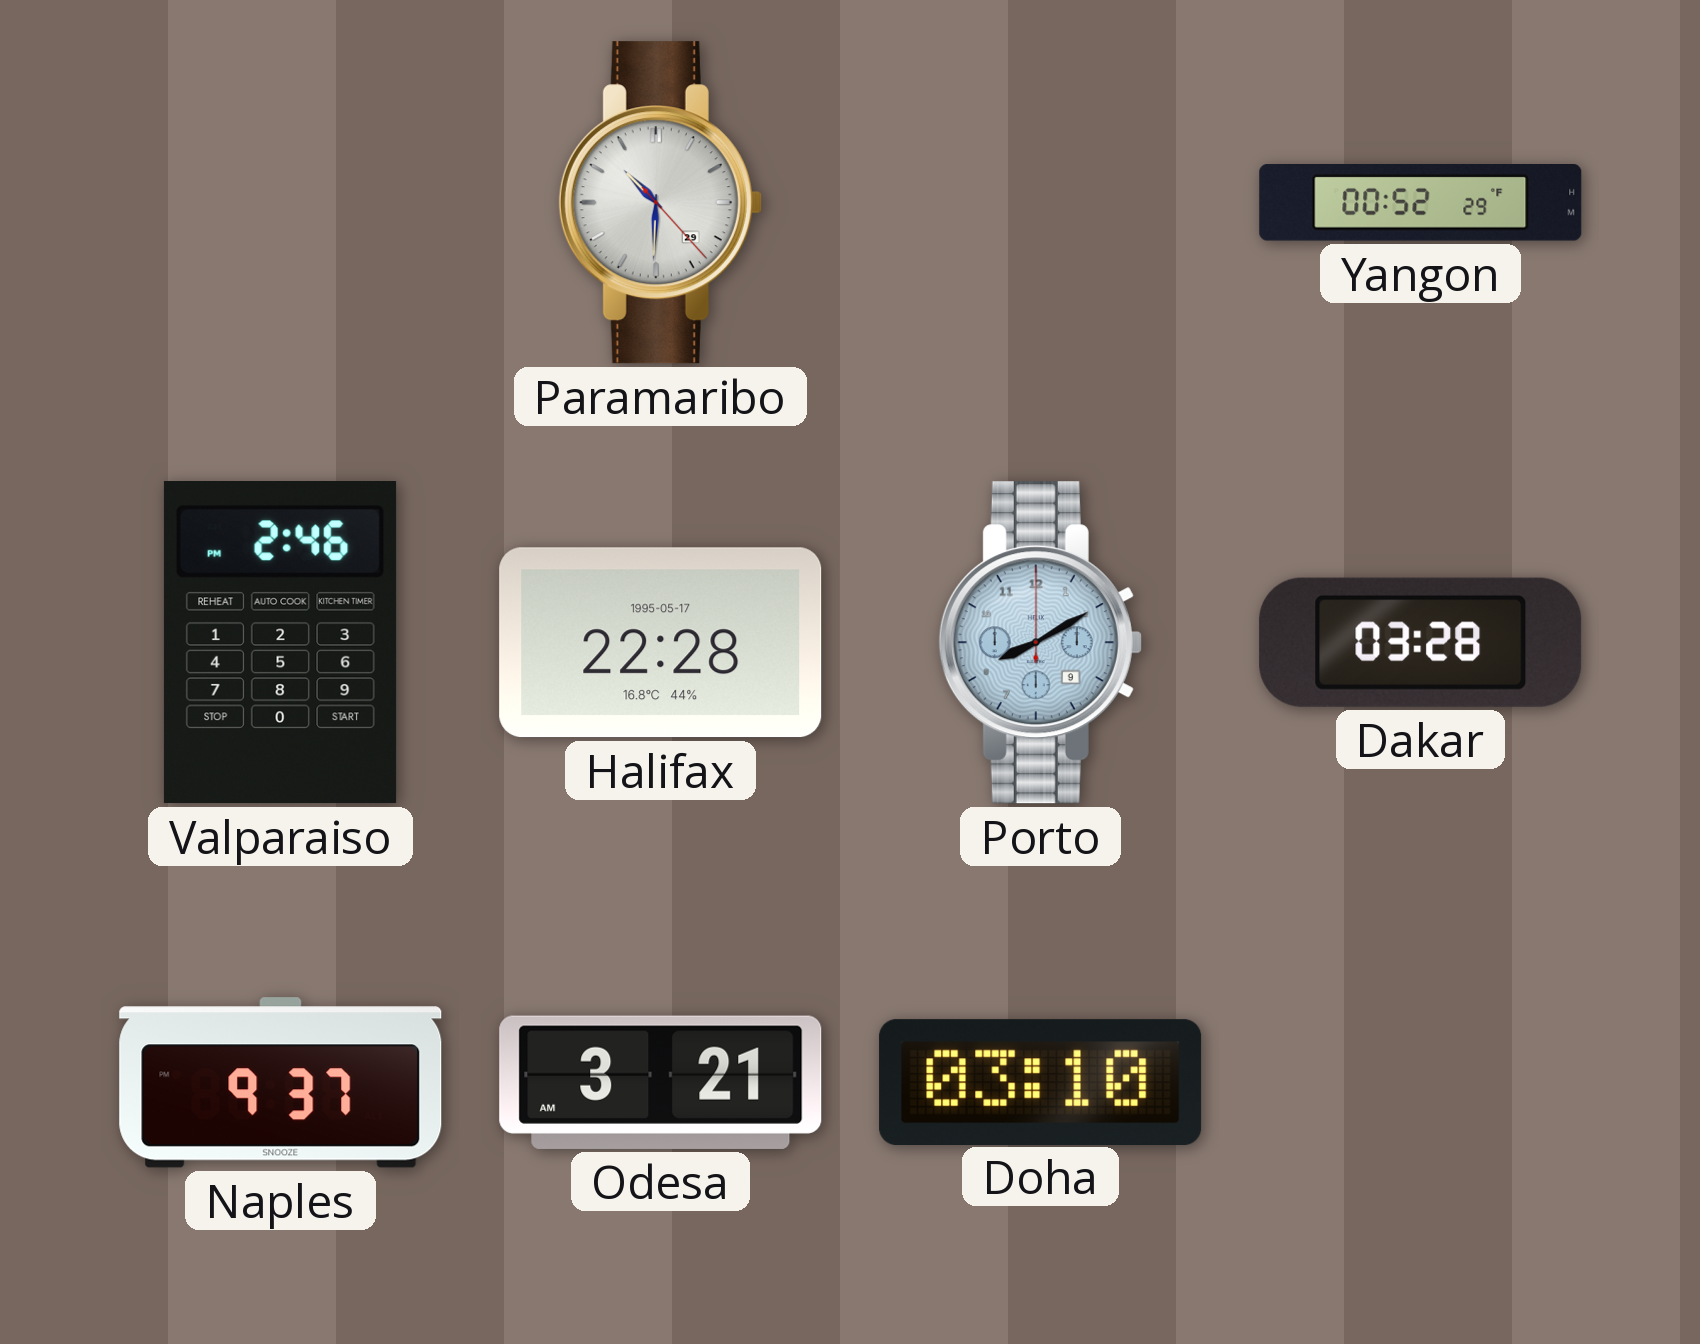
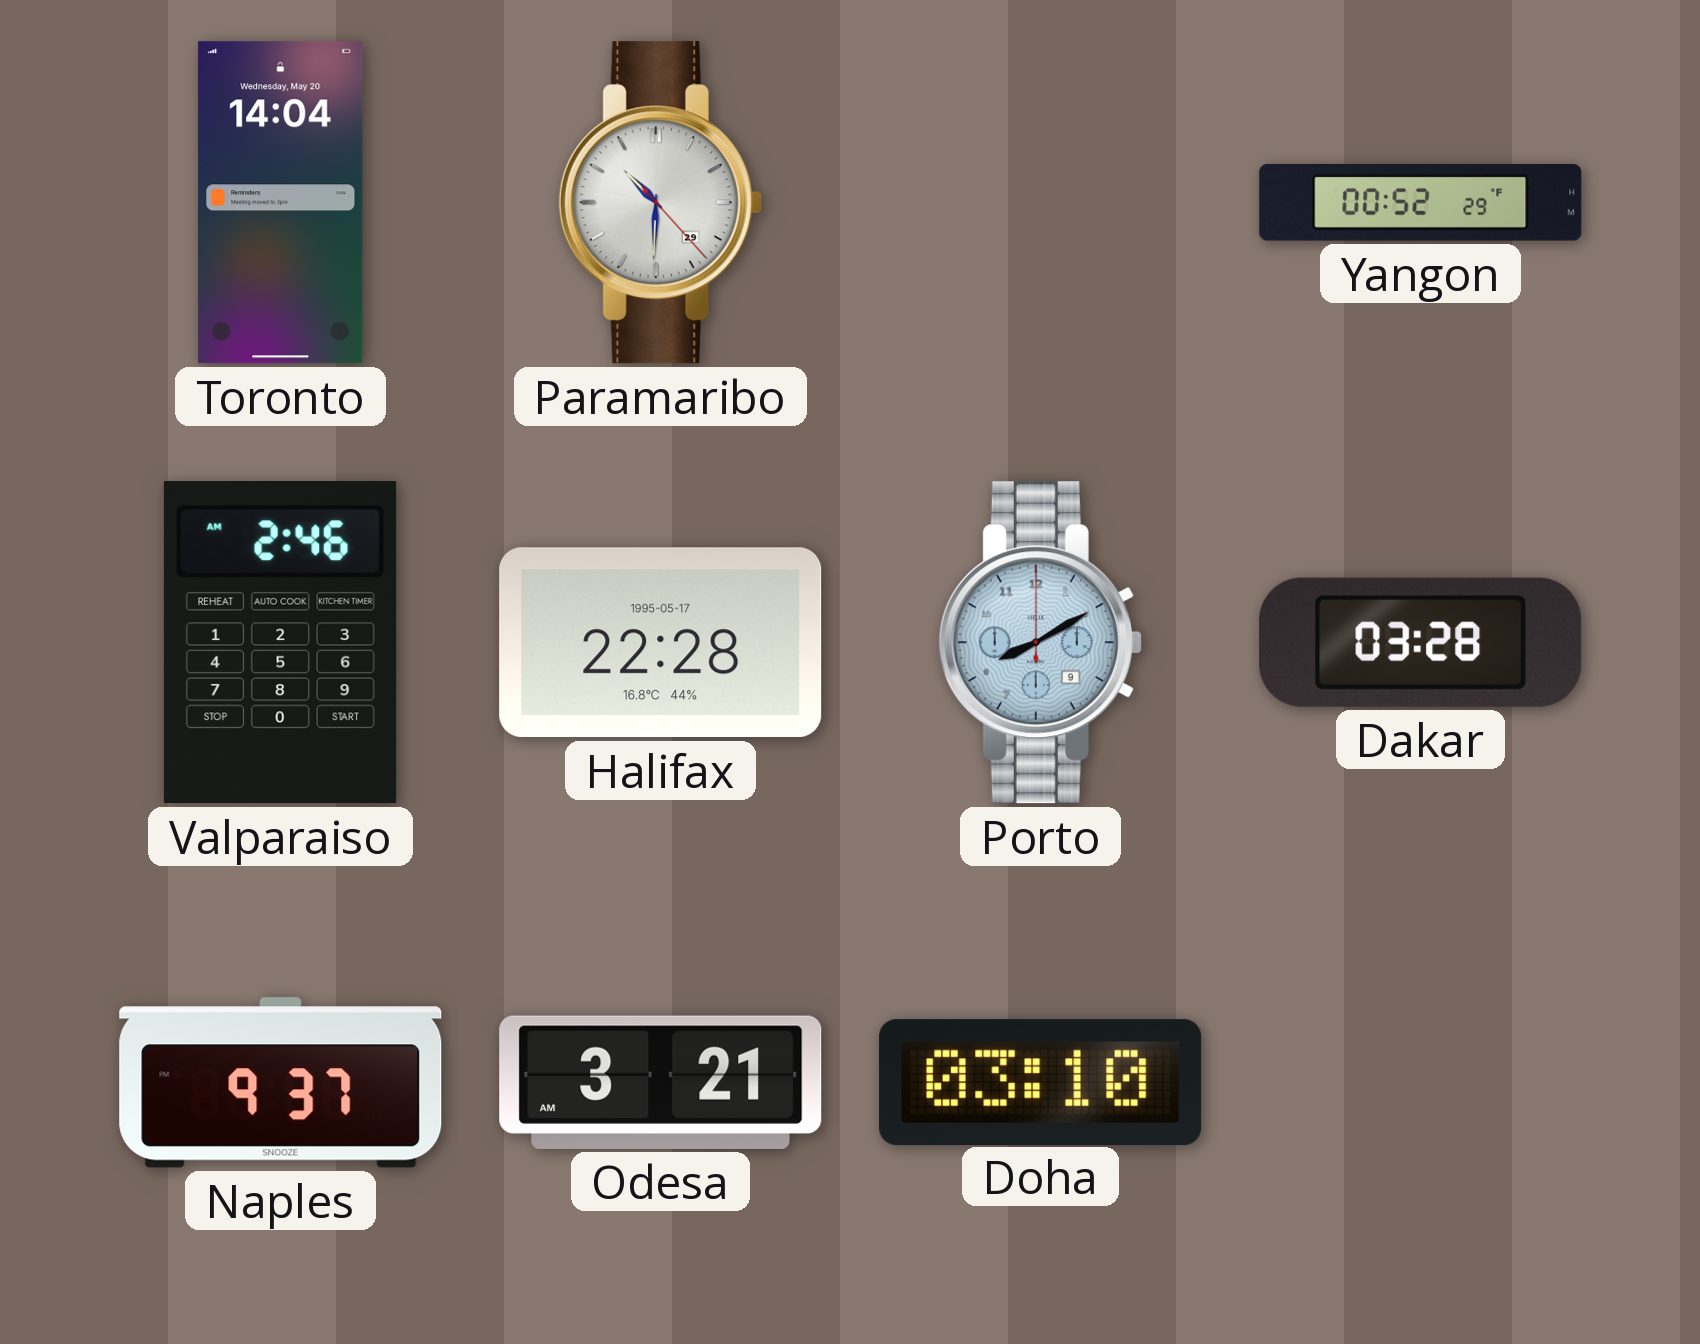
Toronto: none -> 14:04 (281, 203)
Valparaiso: 2:46 PM -> 2:46 AM (280, 643)
